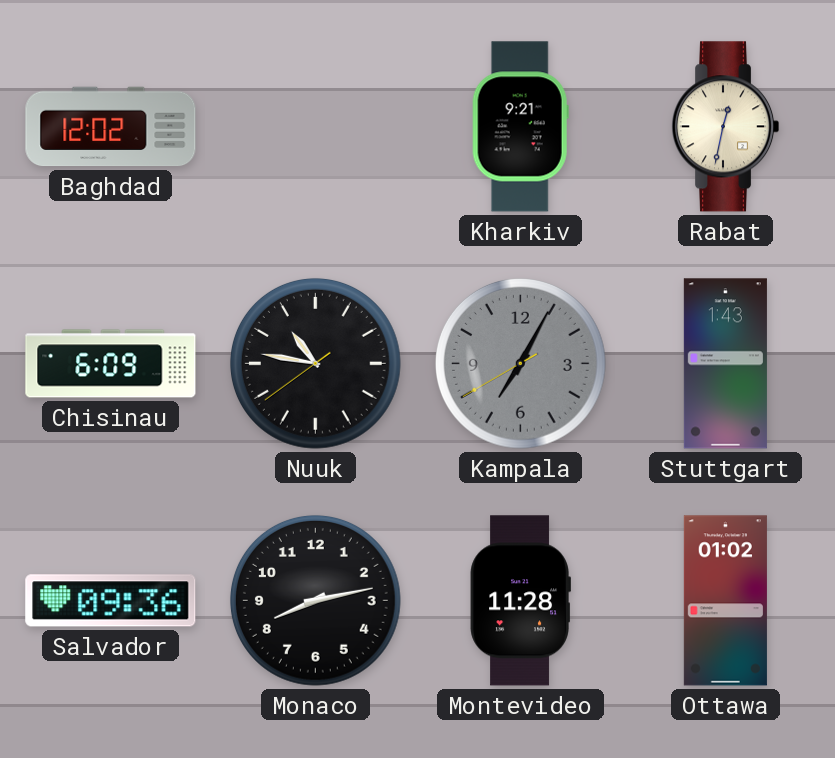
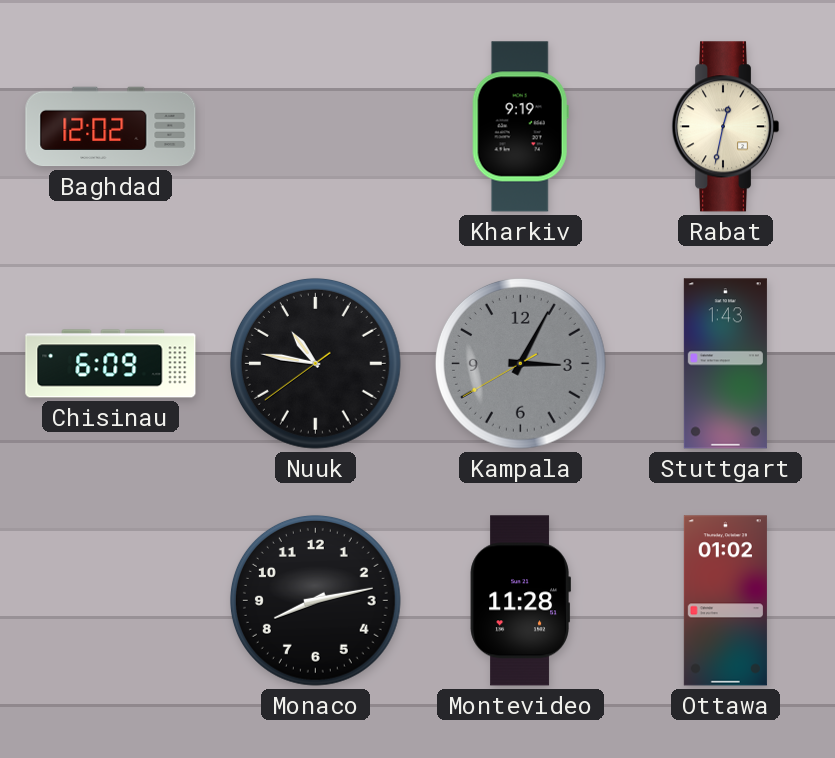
Kharkiv: 9:21 -> 9:19 (520, 127)
Kampala: 7:04 -> 3:04 (520, 363)
Salvador: 09:36 -> none (111, 601)
